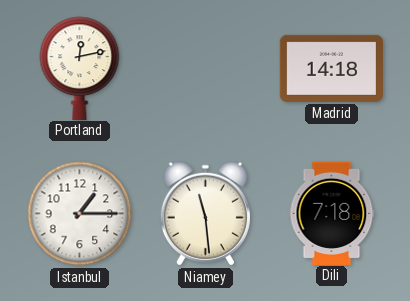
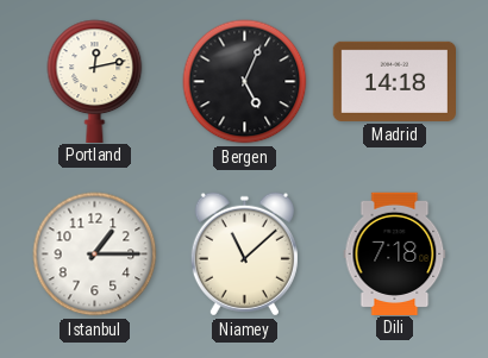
Bergen: none -> 5:04 (245, 82)
Niamey: 11:29 -> 11:08 (244, 255)
